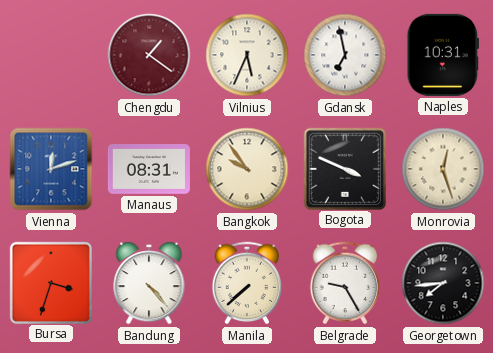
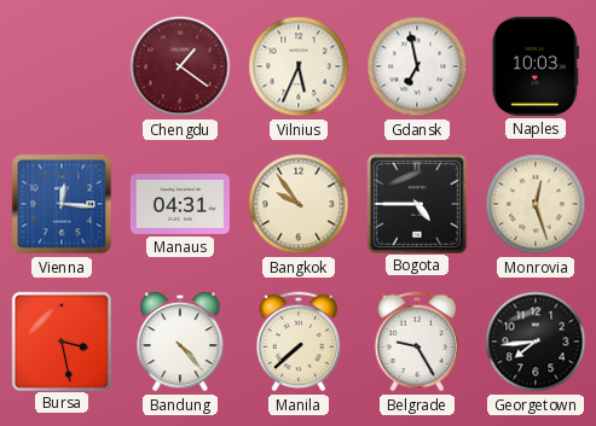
Naples: 10:31 -> 10:03 (534, 66)
Vienna: 12:12 -> 12:16 (62, 204)
Manaus: 08:31 -> 04:31 (180, 204)
Bogota: 3:49 -> 4:45 (416, 203)
Bursa: 3:33 -> 3:28 (60, 340)
